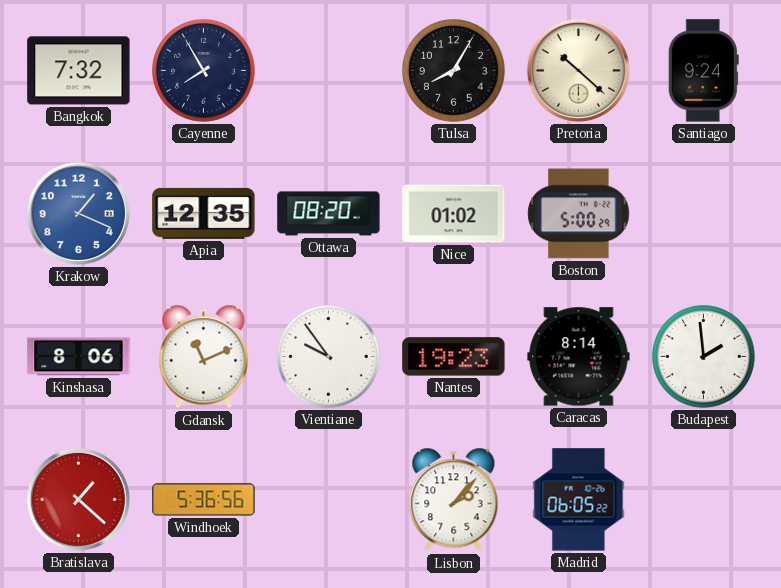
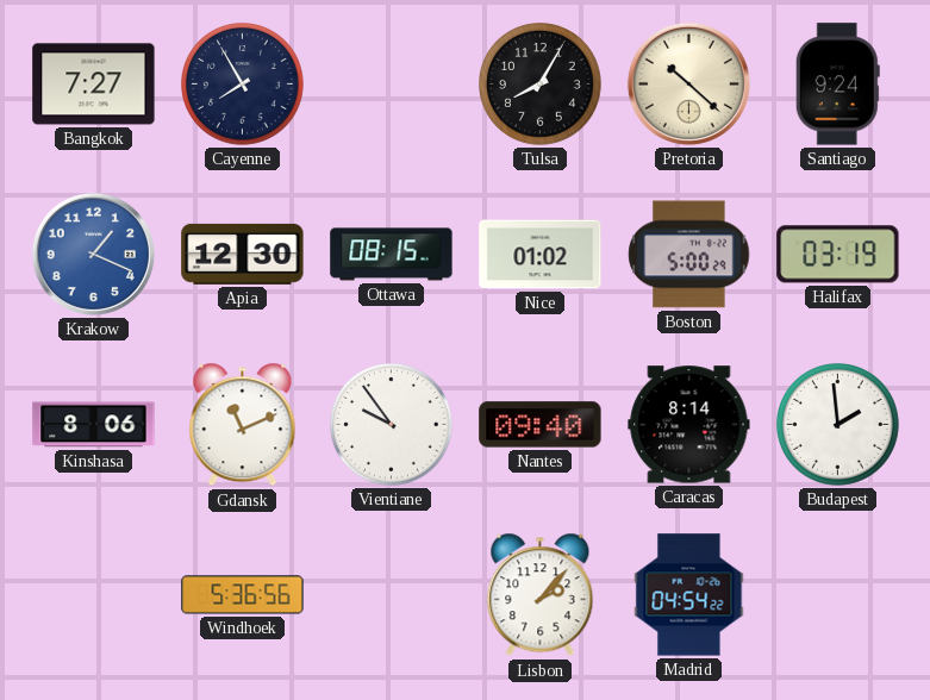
Bangkok: 7:32 -> 7:27 (94, 85)
Apia: 12:35 -> 12:30 (243, 254)
Ottawa: 08:20 -> 08:15 (392, 255)
Halifax: none -> 03:19 (838, 255)
Nantes: 19:23 -> 09:40 (541, 425)
Bratislava: 1:22 -> none (78, 499)
Madrid: 06:05 -> 04:54 (689, 595)
